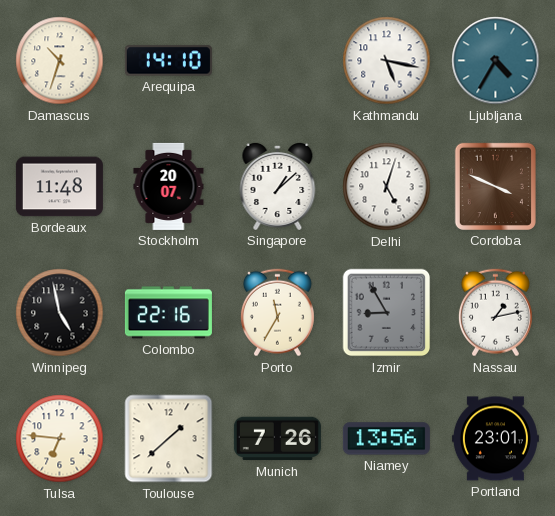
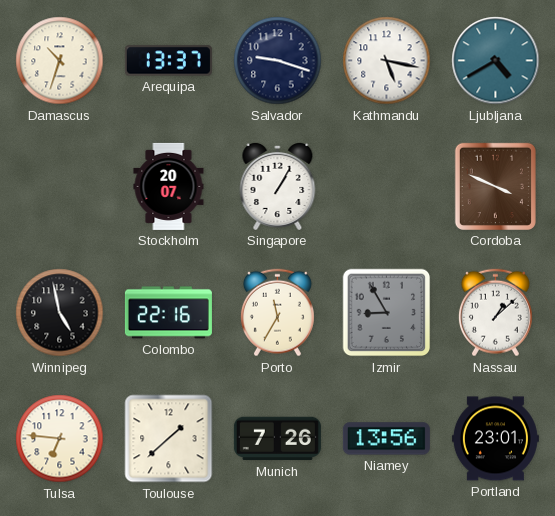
Arequipa: 14:10 -> 13:37 (168, 61)
Salvador: none -> 9:18 (278, 61)
Ljubljana: 4:35 -> 4:40 (496, 61)
Bordeaux: 11:48 -> none (59, 187)
Singapore: 1:08 -> 1:05 (278, 186)
Delhi: 5:03 -> none (387, 187)
Nassau: 1:13 -> 1:08 (495, 313)
